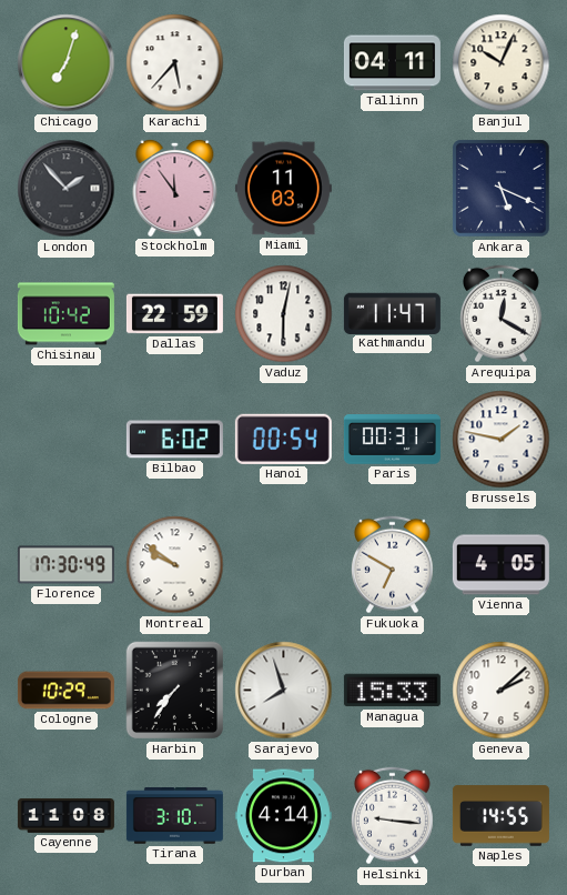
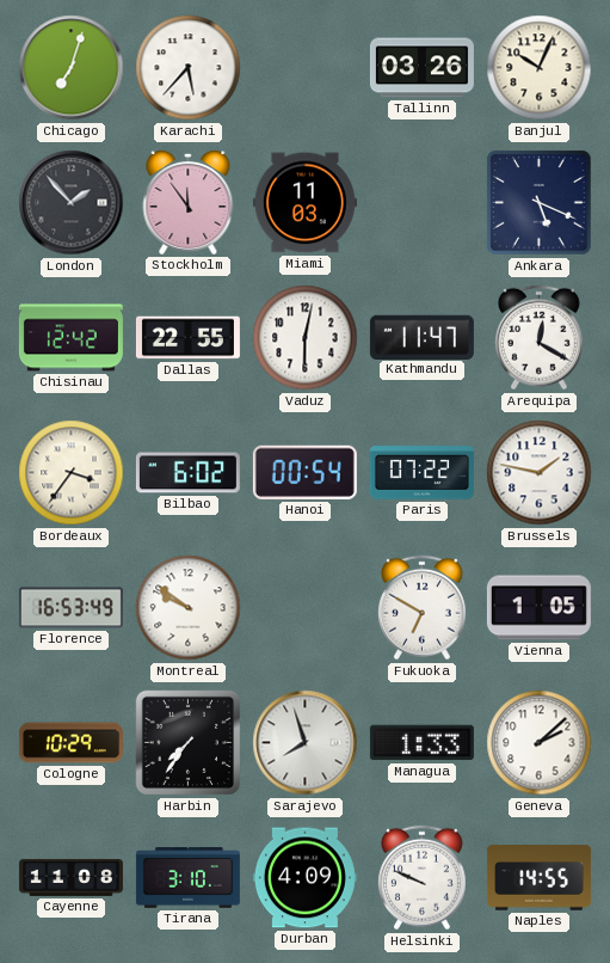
Tallinn: 04:11 -> 03:26 (421, 68)
Chisinau: 10:42 -> 12:42 (70, 338)
Dallas: 22:59 -> 22:55 (187, 338)
Bordeaux: none -> 3:36 (72, 473)
Paris: 00:31 -> 07:22 (421, 473)
Florence: 17:30 -> 16:53 (70, 608)
Vienna: 4:05 -> 1:05 (538, 608)
Managua: 15:33 -> 1:33 (421, 743)
Durban: 4:14 -> 4:09 (304, 878)
Helsinki: 9:16 -> 9:49 (421, 878)
